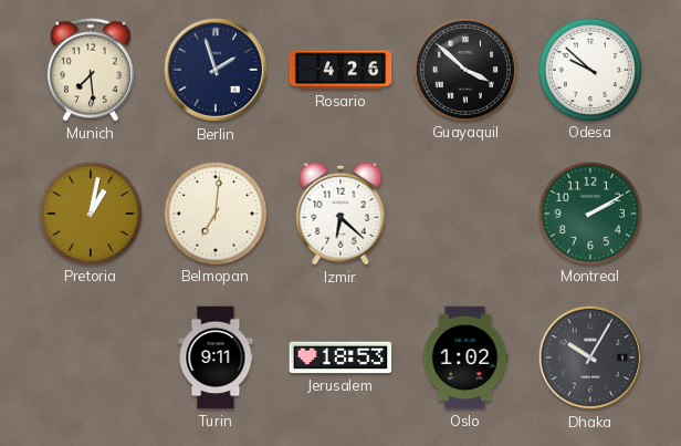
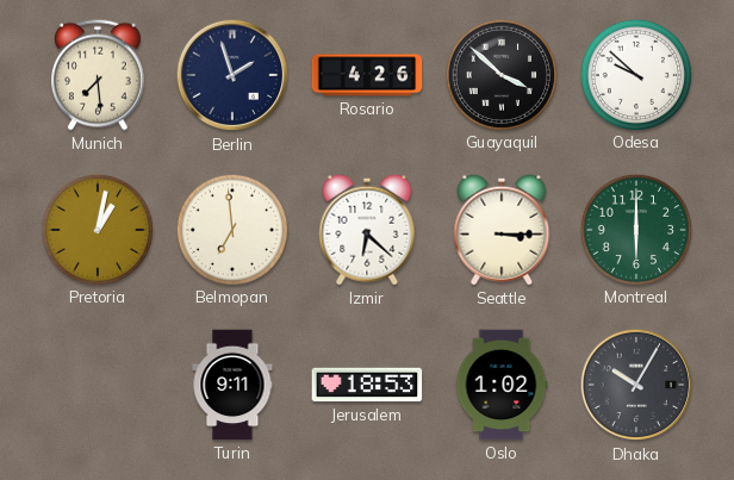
Belmopan: 7:01 -> 6:59 (231, 229)
Seattle: none -> 3:15 (502, 230)
Montreal: 2:10 -> 6:00 (635, 229)
